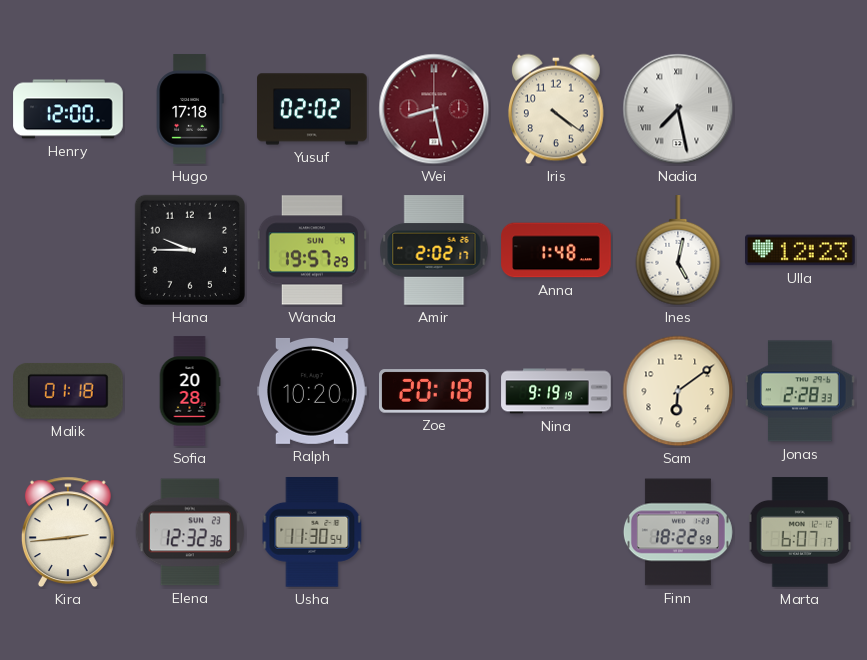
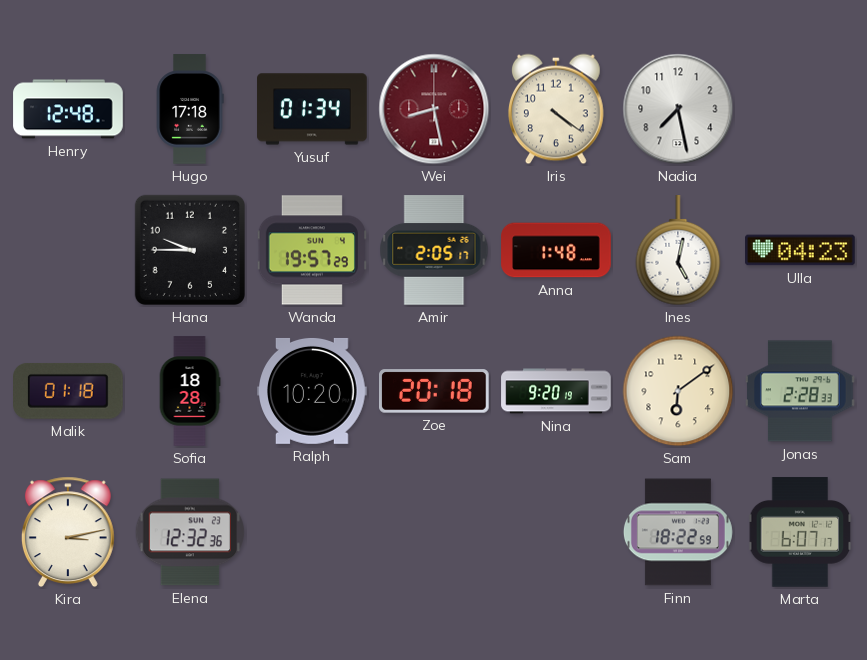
Henry: 12:00 -> 12:48 (68, 109)
Yusuf: 02:02 -> 01:34 (312, 109)
Nadia numerals: Roman -> Arabic (678, 109)
Amir: 2:02 -> 2:05 (434, 250)
Ulla: 12:23 -> 04:23 (800, 250)
Sofia: 20:28 -> 18:28 (190, 391)
Nina: 9:19 -> 9:20 (556, 391)
Kira: 2:44 -> 3:13 (68, 532)
Usha: 11:30 -> none (312, 533)
